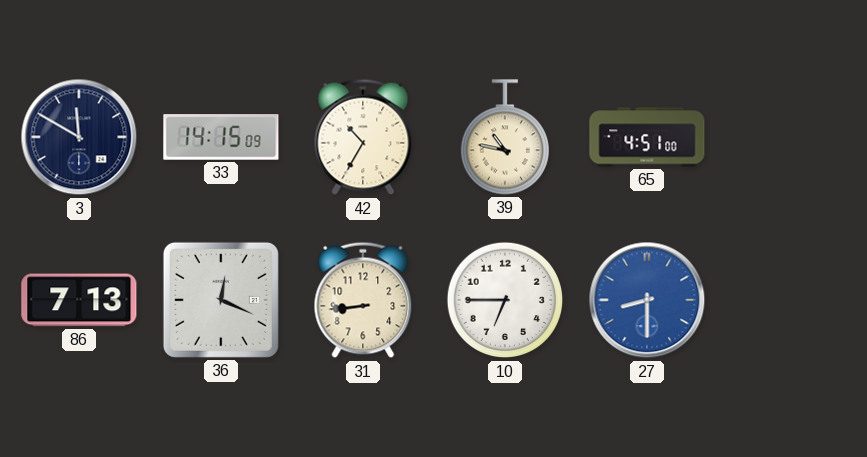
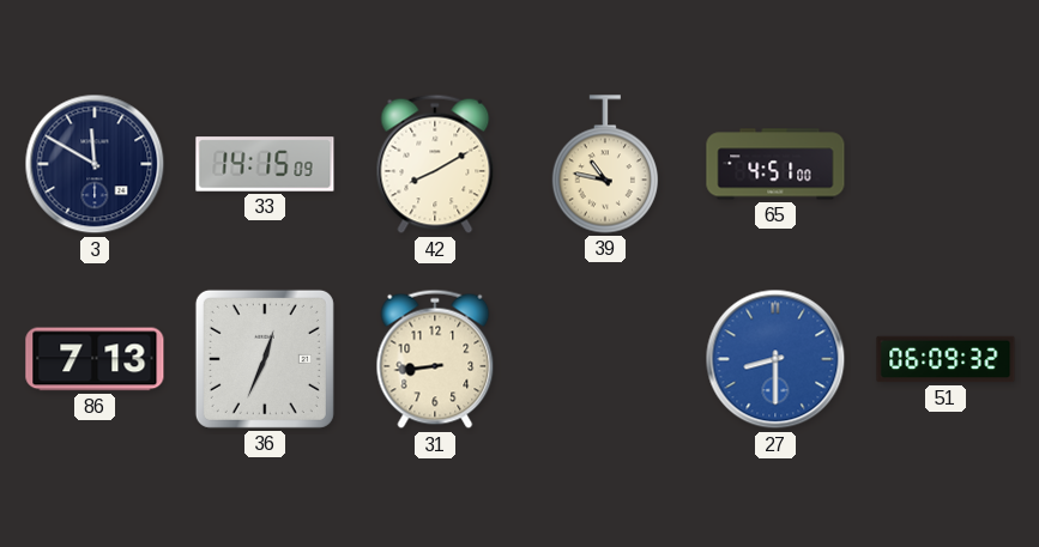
42: 10:35 -> 8:10 (435, 164)
36: 12:19 -> 12:34 (265, 359)
10: 6:45 -> none (505, 300)
51: none -> 06:09 (946, 359)
